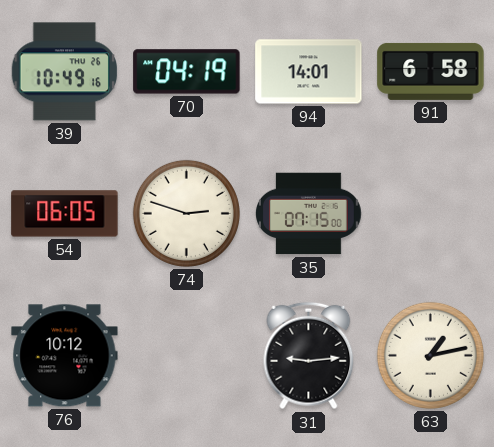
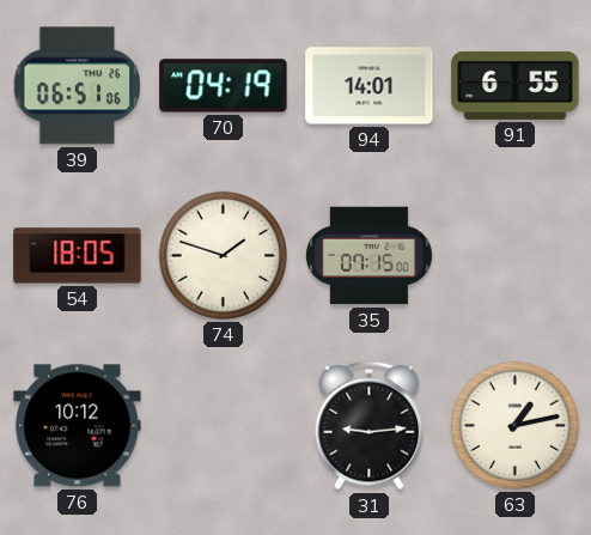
39: 10:49 -> 06:51 (77, 86)
91: 6:58 -> 6:55 (516, 85)
54: 06:05 -> 18:05 (78, 256)
74: 2:48 -> 1:48 (223, 255)
